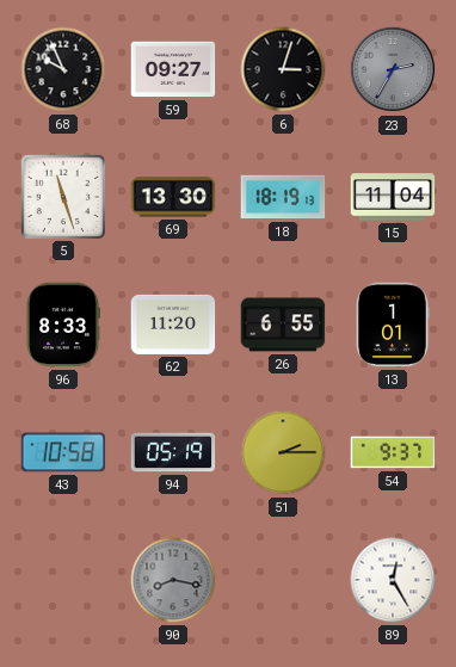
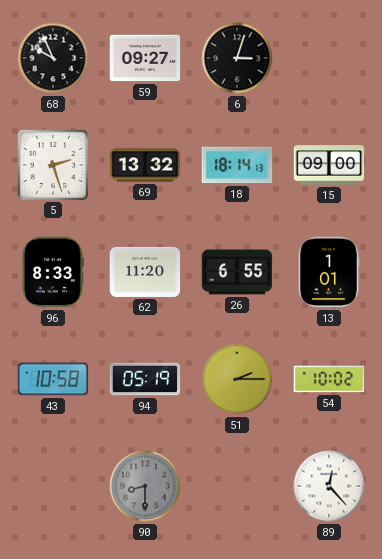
23: 2:35 -> none (393, 69)
5: 11:27 -> 2:27 (52, 164)
69: 13:30 -> 13:32 (145, 165)
18: 18:19 -> 18:14 (237, 165)
15: 11:04 -> 09:00 (329, 165)
54: 9:37 -> 10:02 (329, 379)
90: 8:17 -> 8:30 (145, 486)
89: 12:25 -> 12:23 (329, 486)
